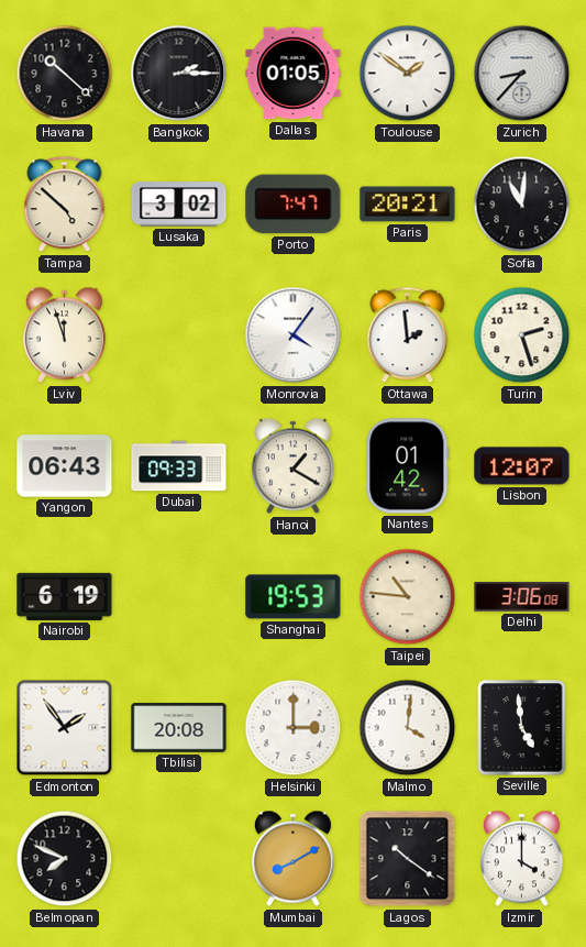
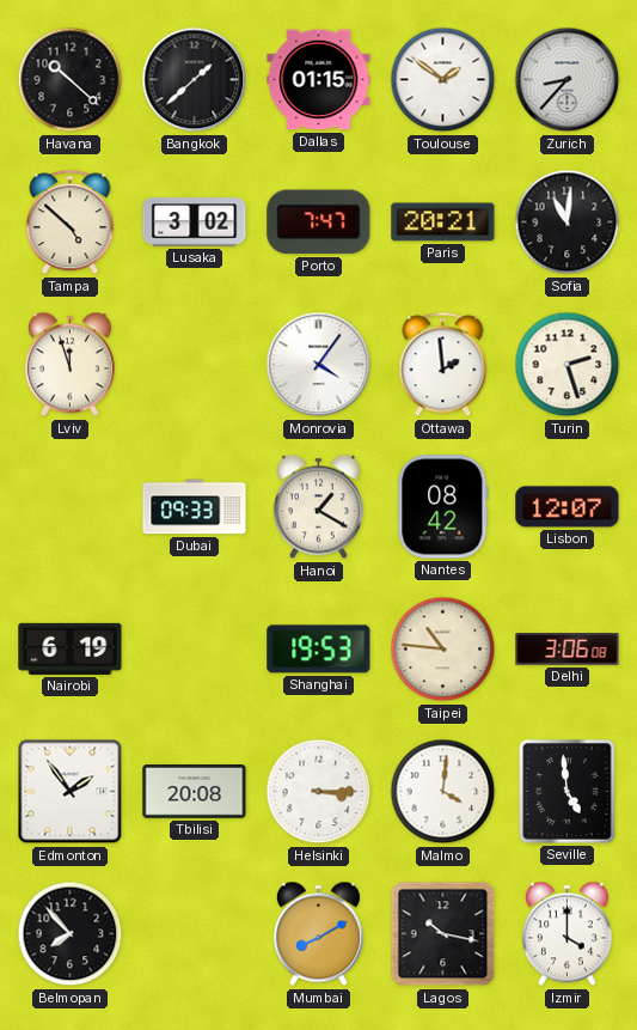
Bangkok: 2:15 -> 1:38 (195, 80)
Dallas: 01:05 -> 01:15 (319, 80)
Yangon: 06:43 -> none (65, 466)
Nantes: 01:42 -> 08:42 (443, 507)
Helsinki: 3:00 -> 3:15 (319, 792)
Belmopan: 7:49 -> 7:53 (71, 934)
Lagos: 10:21 -> 10:17 (443, 934)
